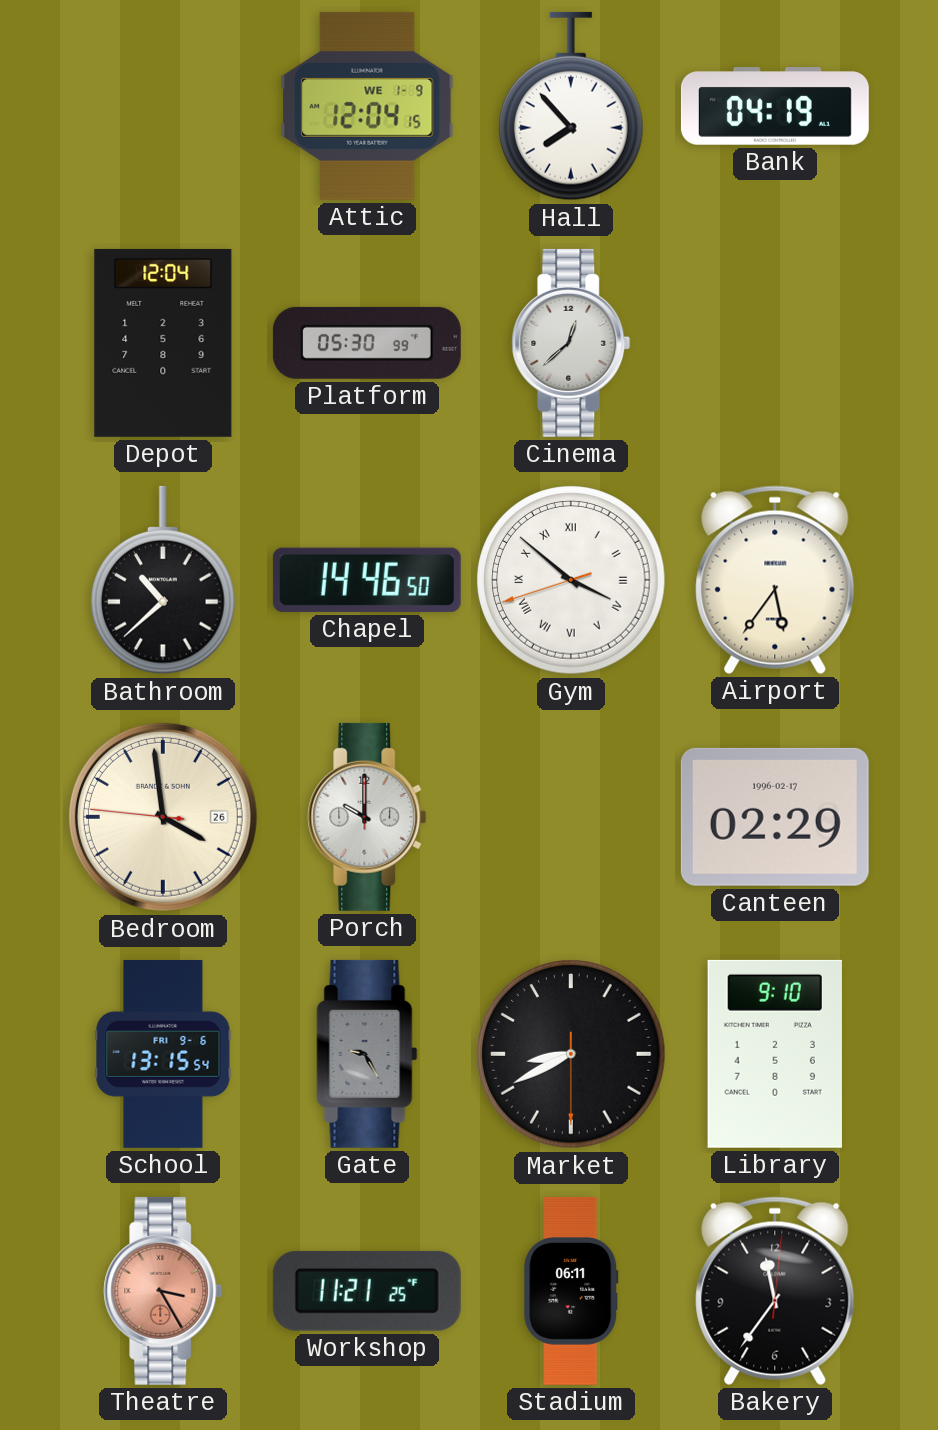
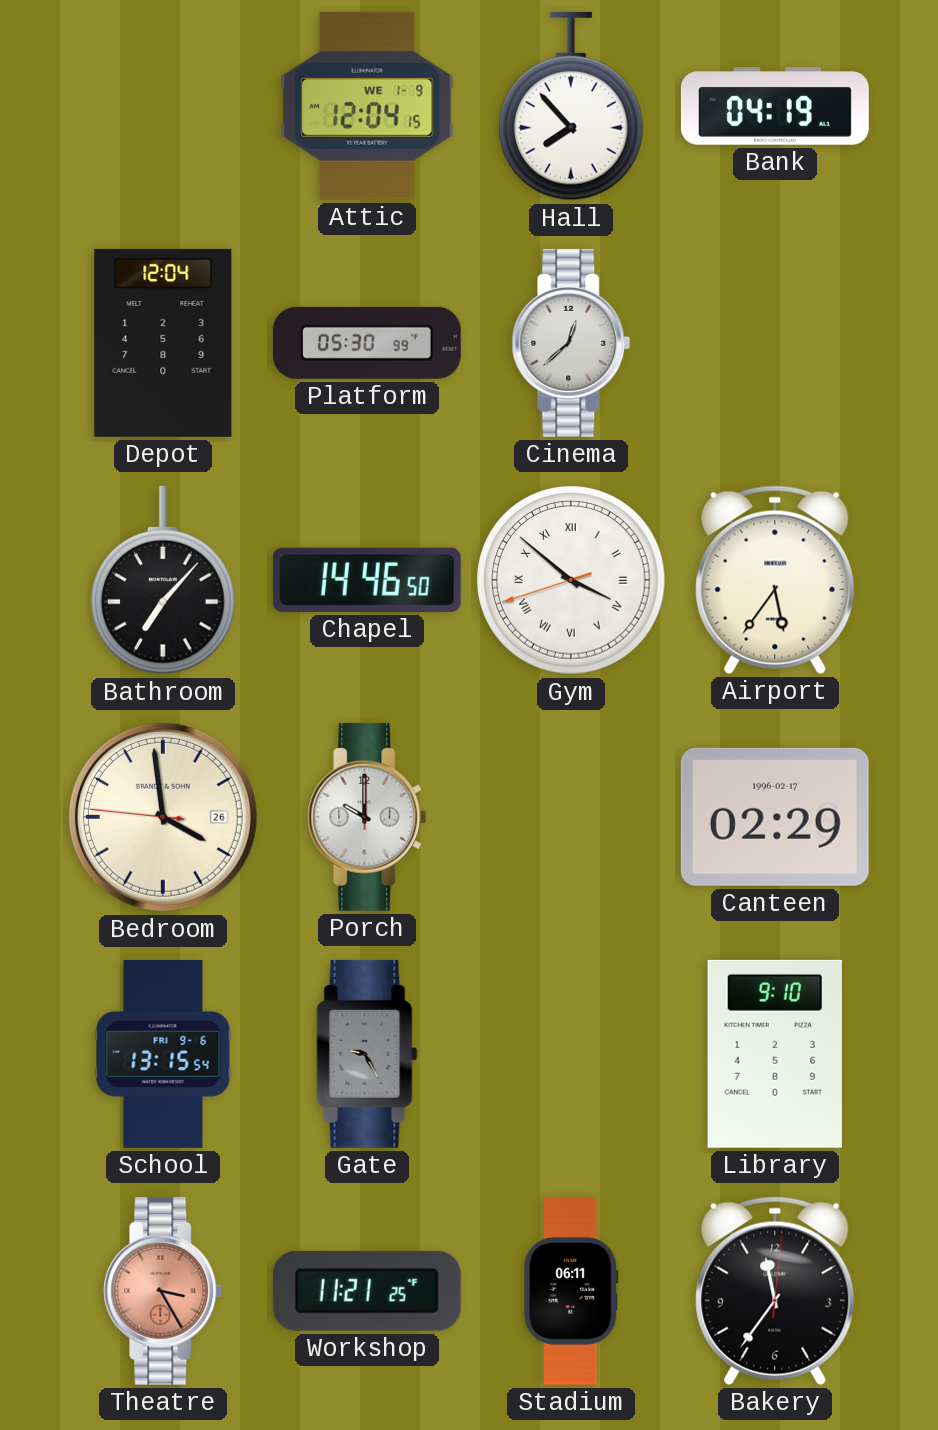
Bathroom: 10:38 -> 7:07 (164, 580)
Market: 8:40 -> none (571, 1054)
